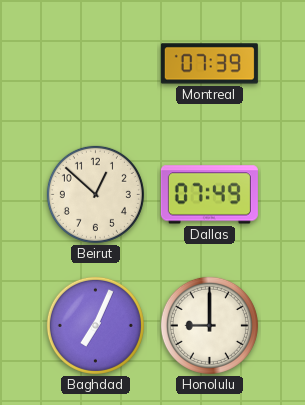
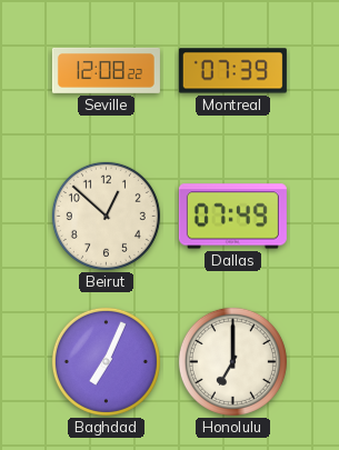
Seville: none -> 12:08 (106, 70)
Honolulu: 9:00 -> 7:00 (232, 361)
